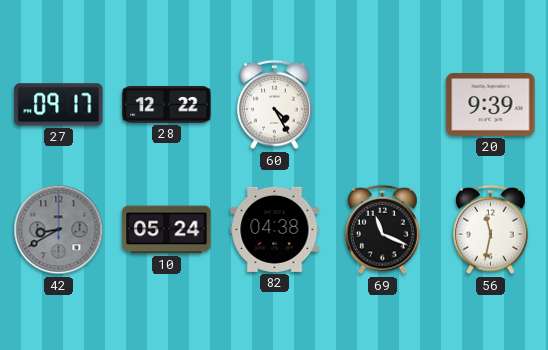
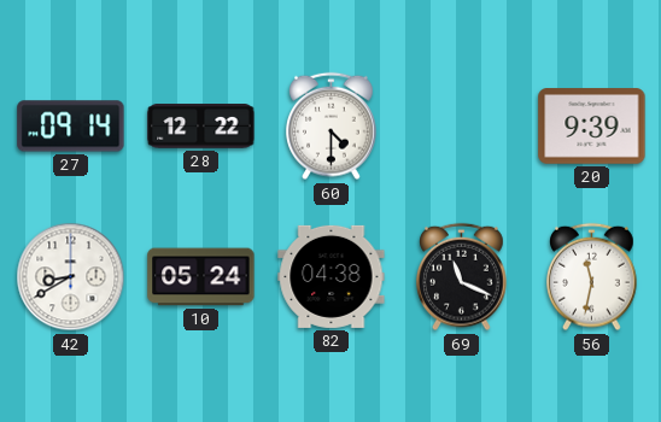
27: 09:17 -> 09:14 (71, 127)
60: 4:25 -> 4:30 (332, 127)
42 dial: grey -> white (71, 277)
